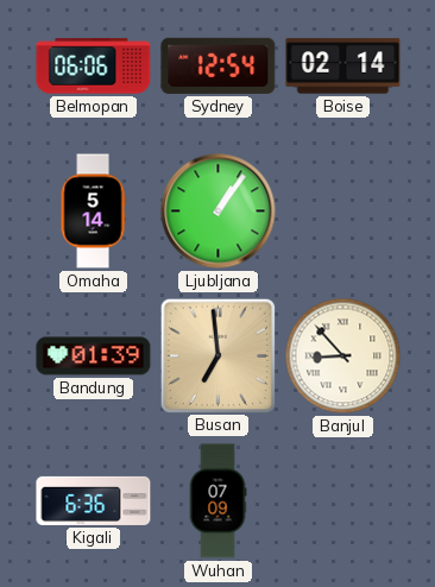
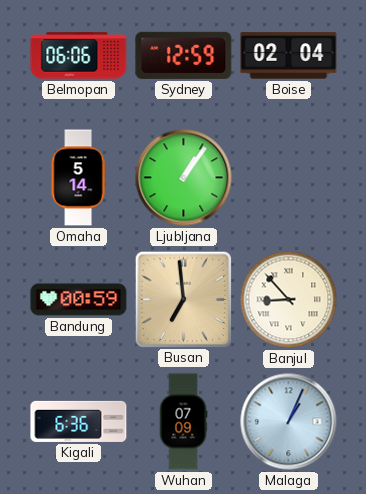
Sydney: 12:54 -> 12:59 (184, 55)
Boise: 02:14 -> 02:04 (289, 56)
Bandung: 01:39 -> 00:59 (79, 300)
Malaga: none -> 1:04 (289, 422)
